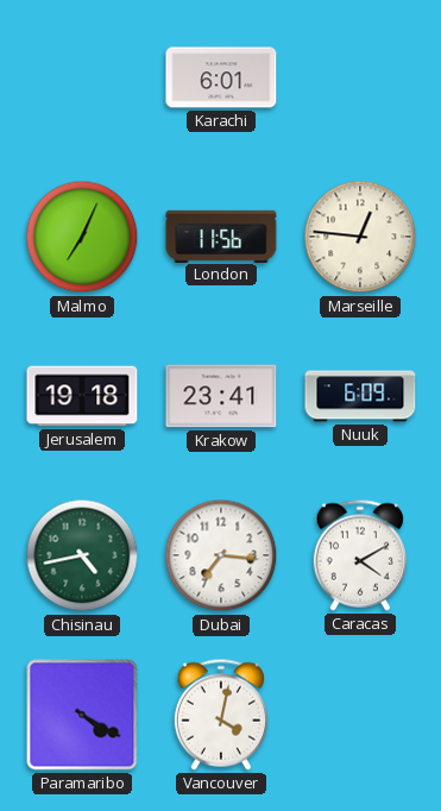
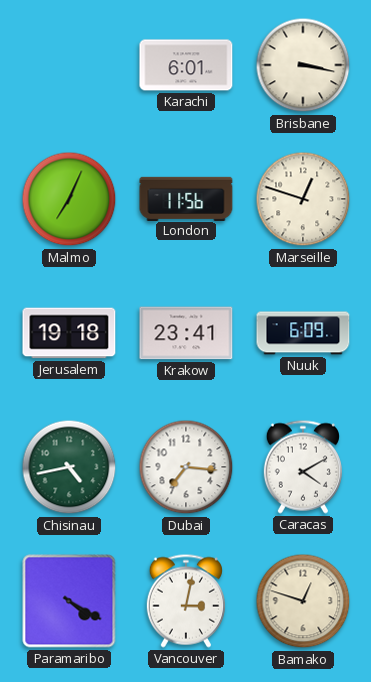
Brisbane: none -> 3:17 (303, 65)
Marseille: 12:46 -> 12:48 (303, 199)
Vancouver: 4:02 -> 3:02 (186, 601)
Bamako: none -> 12:48 (303, 601)
